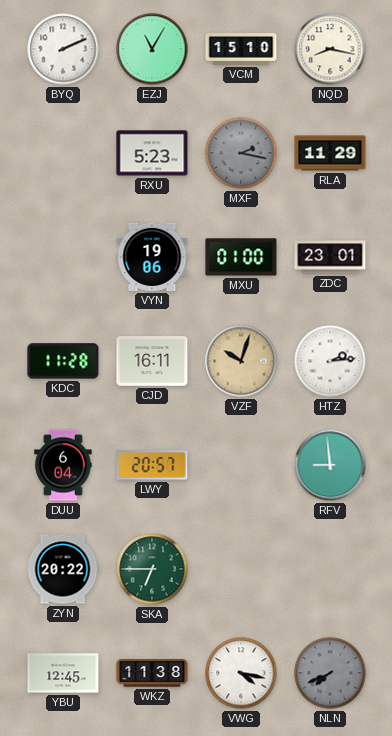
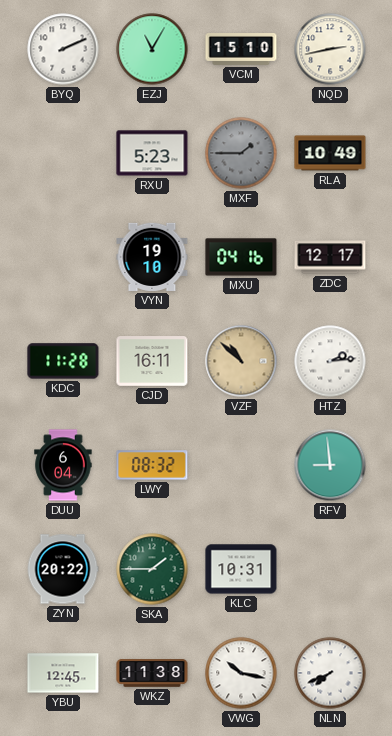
NQD: 8:17 -> 2:43 (330, 49)
MXF: 2:17 -> 1:45 (241, 153)
RLA: 11:29 -> 10:49 (330, 153)
VYN: 19:06 -> 19:10 (152, 257)
MXU: 01:00 -> 04:16 (241, 257)
ZDC: 23:01 -> 12:17 (330, 257)
VZF: 10:03 -> 10:52 (241, 361)
LWY: 20:57 -> 08:32 (152, 465)
SKA: 6:45 -> 1:45 (152, 569)
KLC: none -> 10:31 (241, 569)
VWG: 4:17 -> 10:17 (241, 673)
NLN dial: grey -> white (330, 673)
